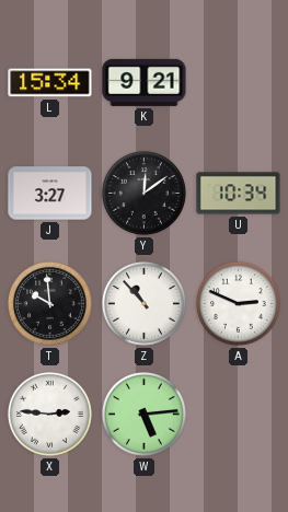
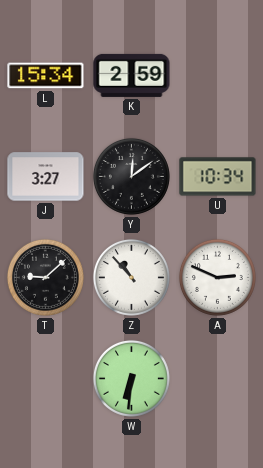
K: 9:21 -> 2:59 (132, 75)
T: 9:59 -> 9:08 (45, 277)
X: 2:46 -> none (49, 414)
W: 5:14 -> 6:31 (131, 378)
